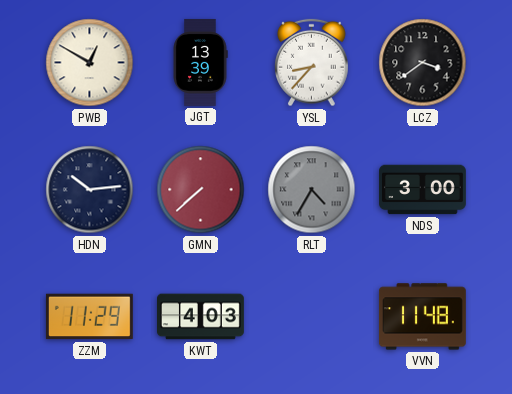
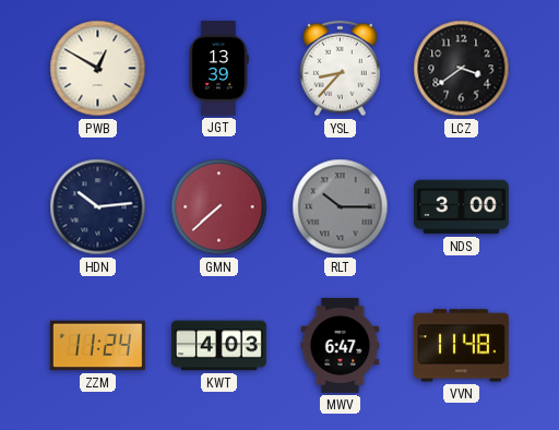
RLT: 4:35 -> 10:15 (341, 207)
ZZM: 11:29 -> 11:24 (97, 346)
MWV: none -> 6:47 (341, 346)
